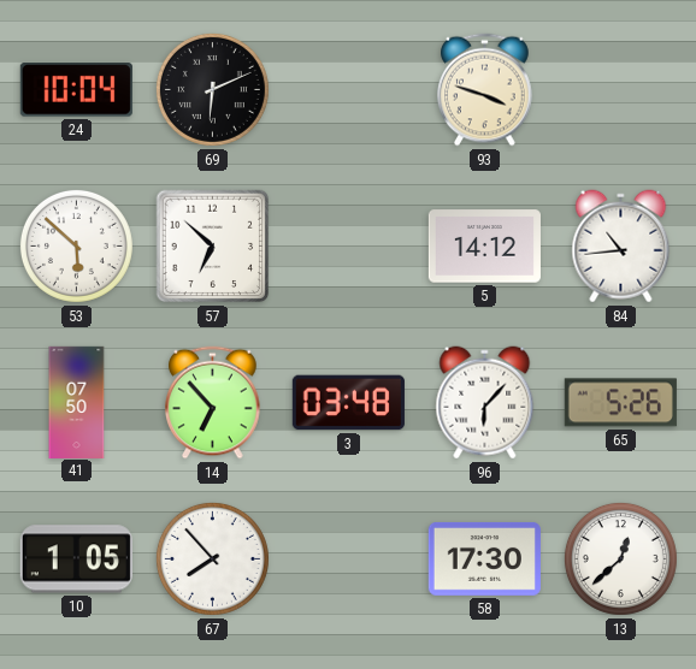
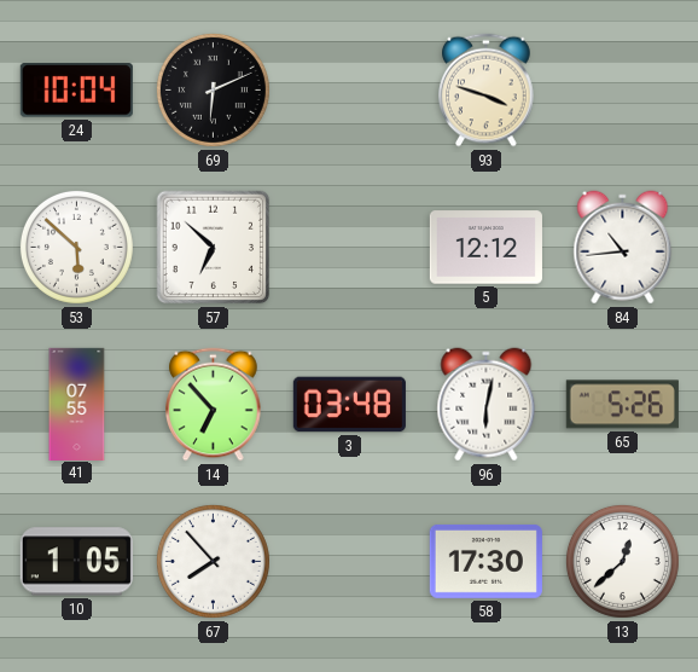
5: 14:12 -> 12:12 (485, 248)
41: 07:50 -> 07:55 (77, 404)
96: 6:07 -> 6:02 (487, 405)
